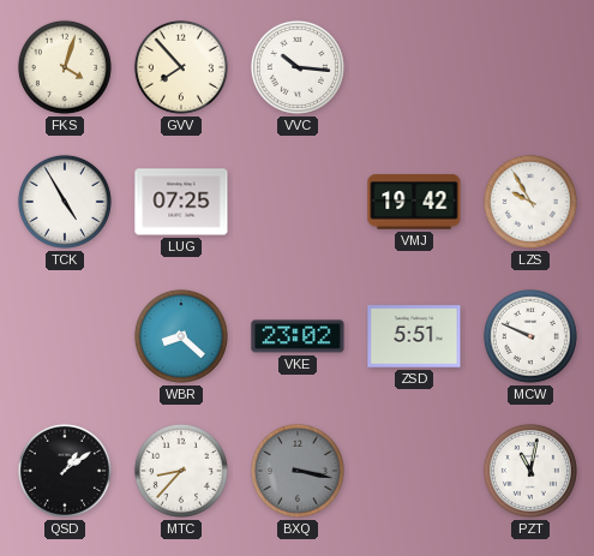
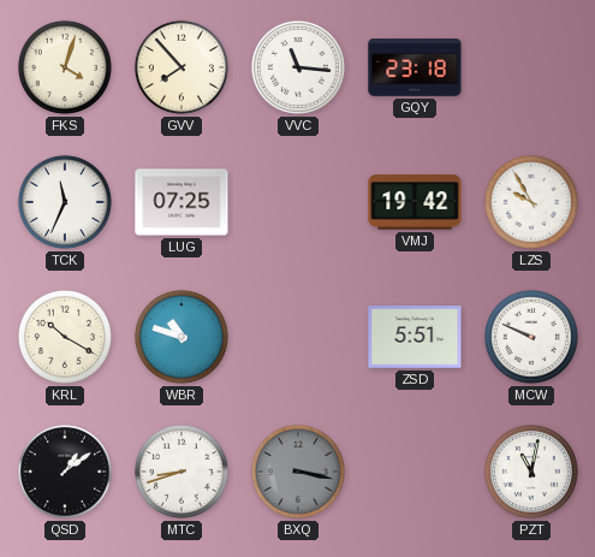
VVC: 10:16 -> 11:16 (298, 67)
GQY: none -> 23:18 (415, 67)
TCK: 4:55 -> 11:34 (65, 202)
KRL: none -> 10:20 (65, 337)
WBR: 8:22 -> 10:48 (182, 337)
VKE: 23:02 -> none (298, 336)
MTC: 8:37 -> 8:42 (182, 472)
